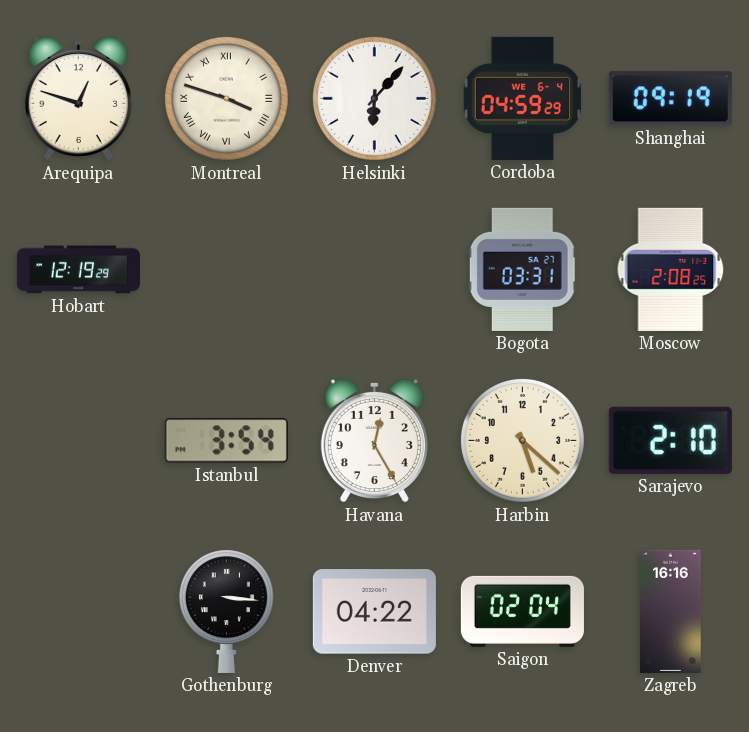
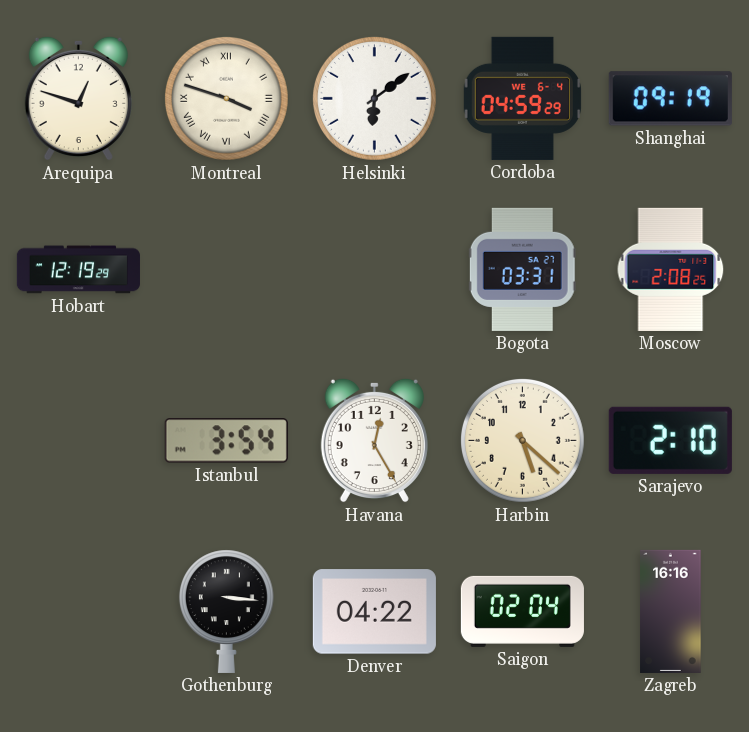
Helsinki: 6:07 -> 6:09 (374, 98)
